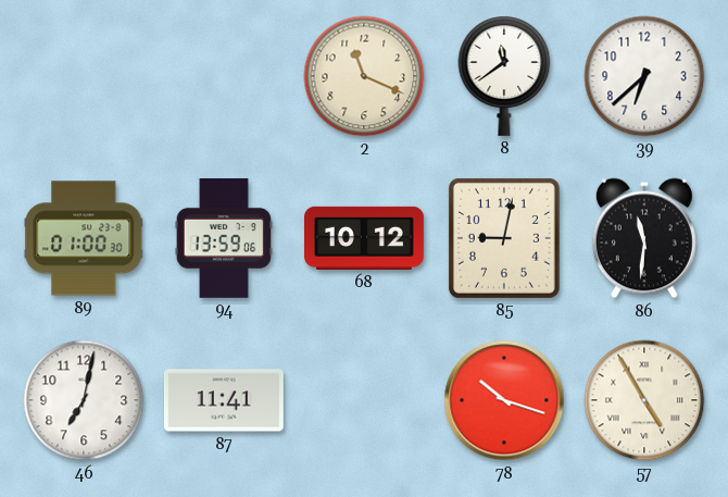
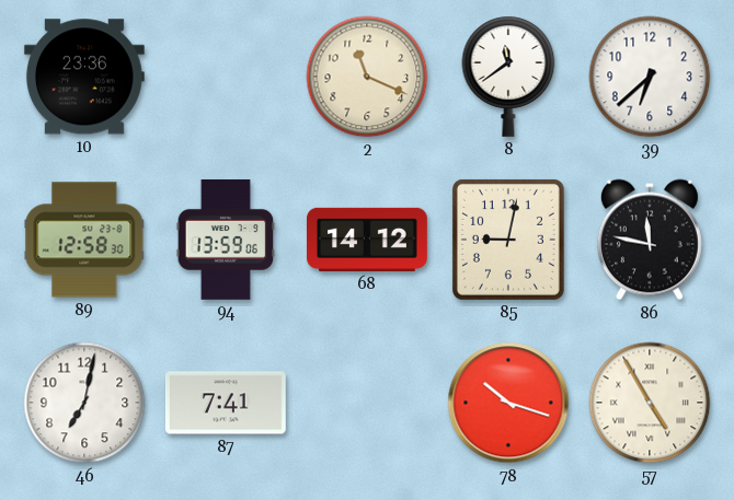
10: none -> 23:36 (84, 77)
89: 01:00 -> 12:58 (84, 240)
68: 10:12 -> 14:12 (368, 240)
86: 11:31 -> 11:47 (650, 240)
87: 11:41 -> 7:41 (226, 403)
